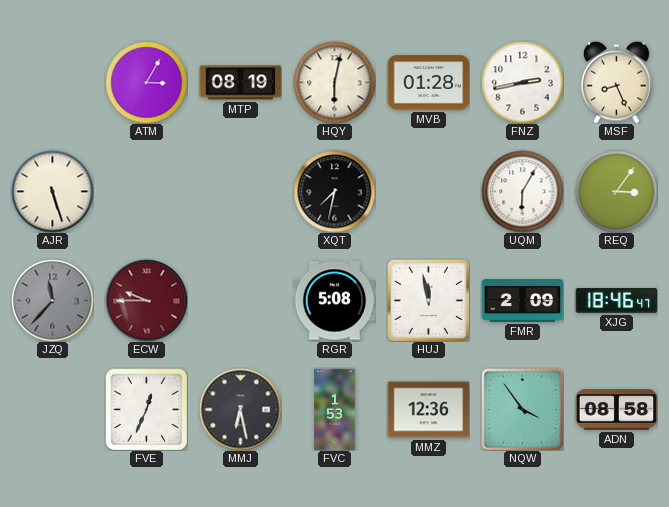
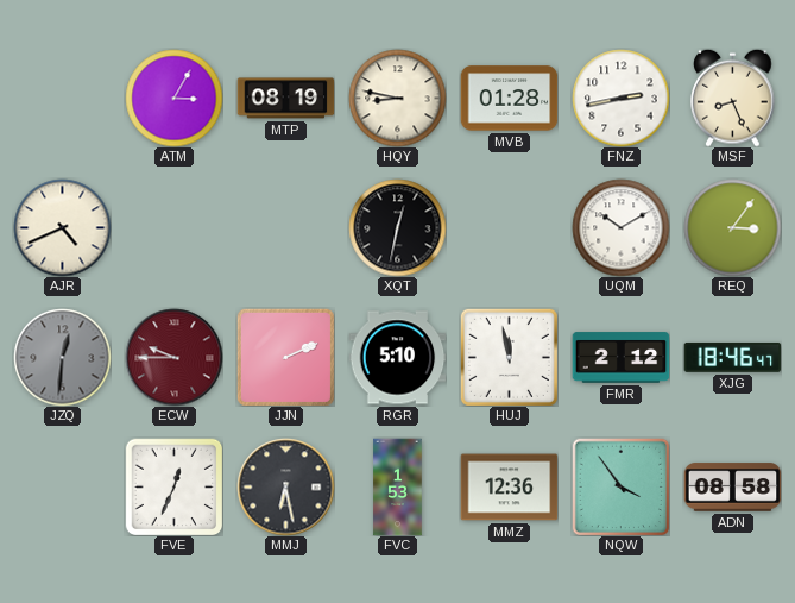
HQY: 6:02 -> 8:47 (397, 98)
AJR: 5:27 -> 4:41 (62, 227)
XQT: 7:32 -> 12:32 (397, 227)
UQM: 6:05 -> 10:10 (620, 227)
JZQ: 11:37 -> 12:31 (62, 357)
JJN: none -> 2:11 (285, 357)
RGR: 5:08 -> 5:10 (397, 358)
FMR: 2:09 -> 2:12 (620, 358)
